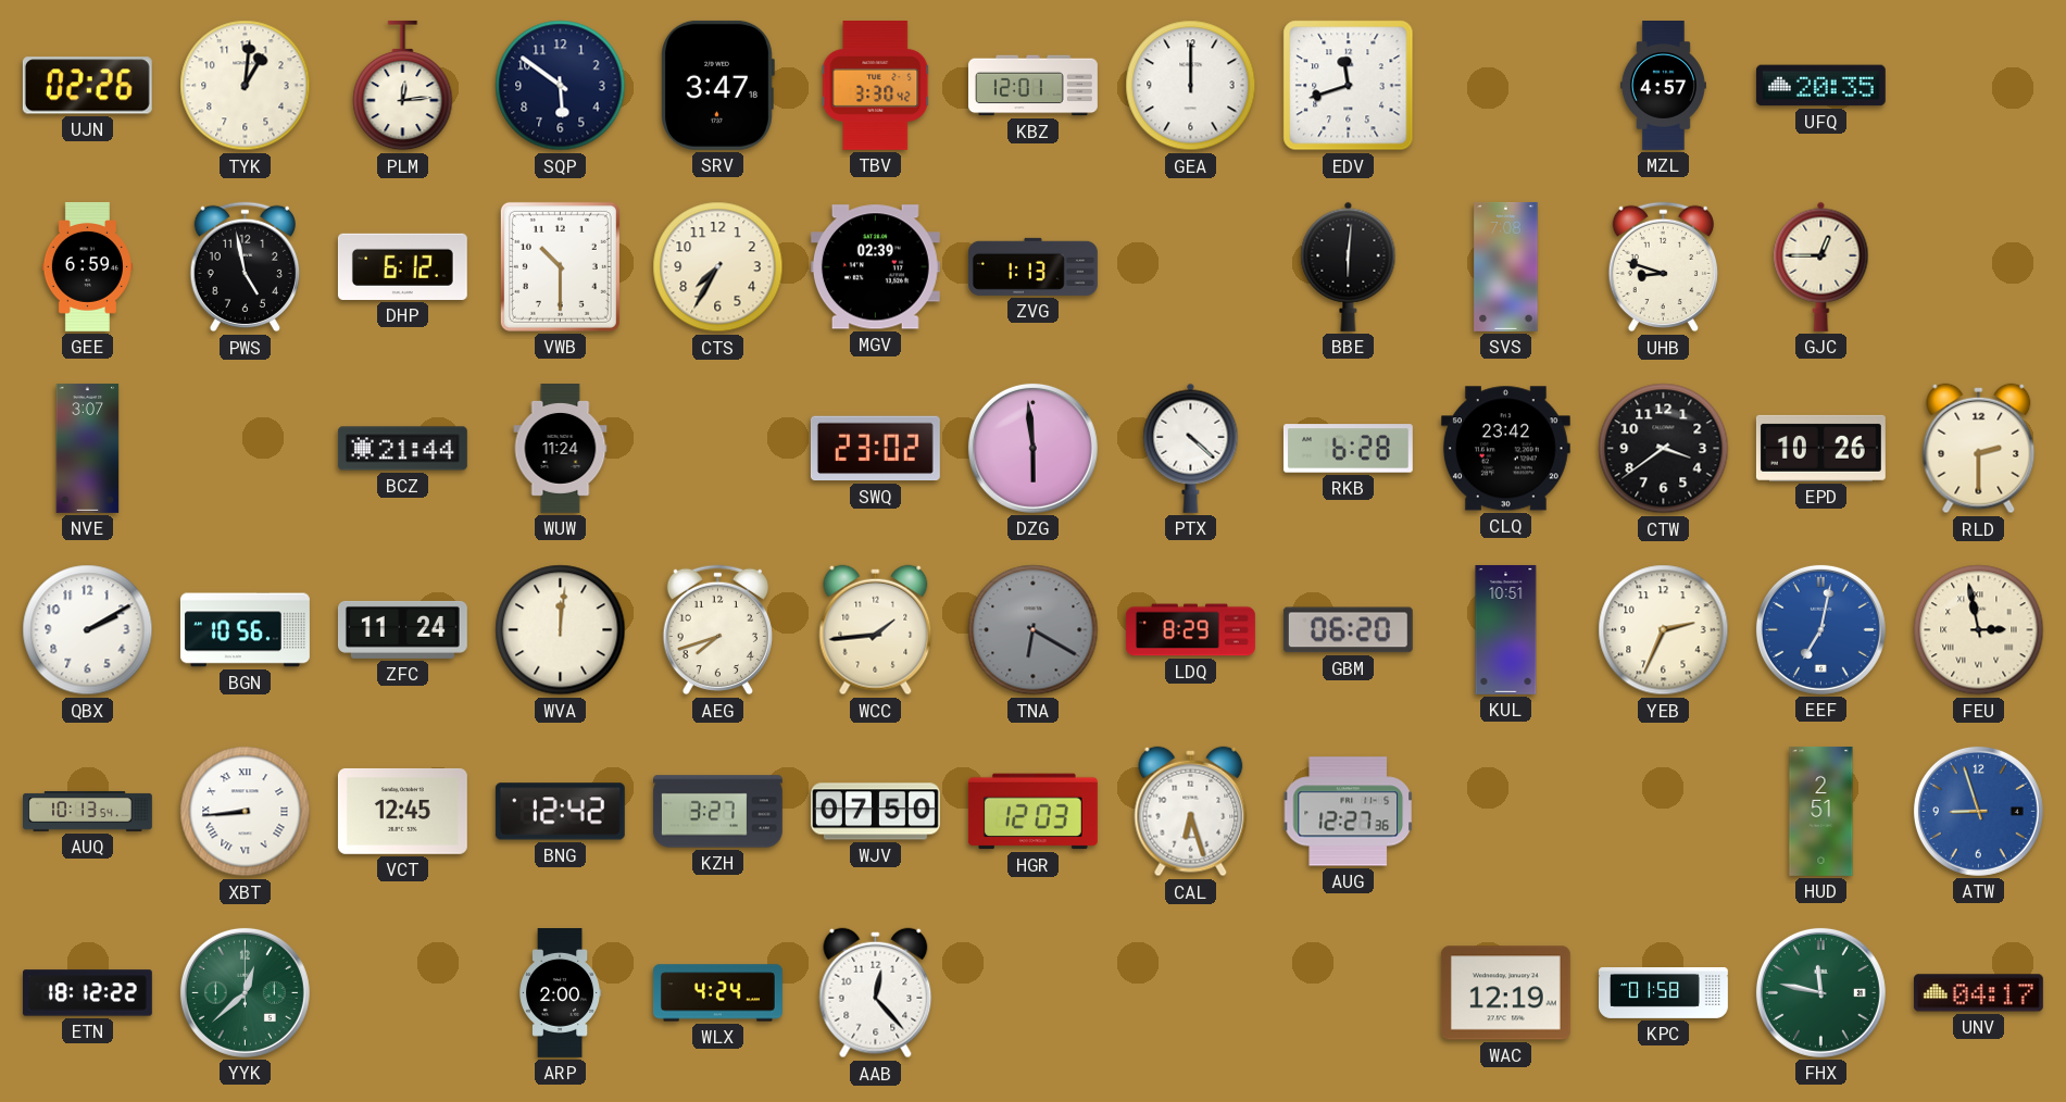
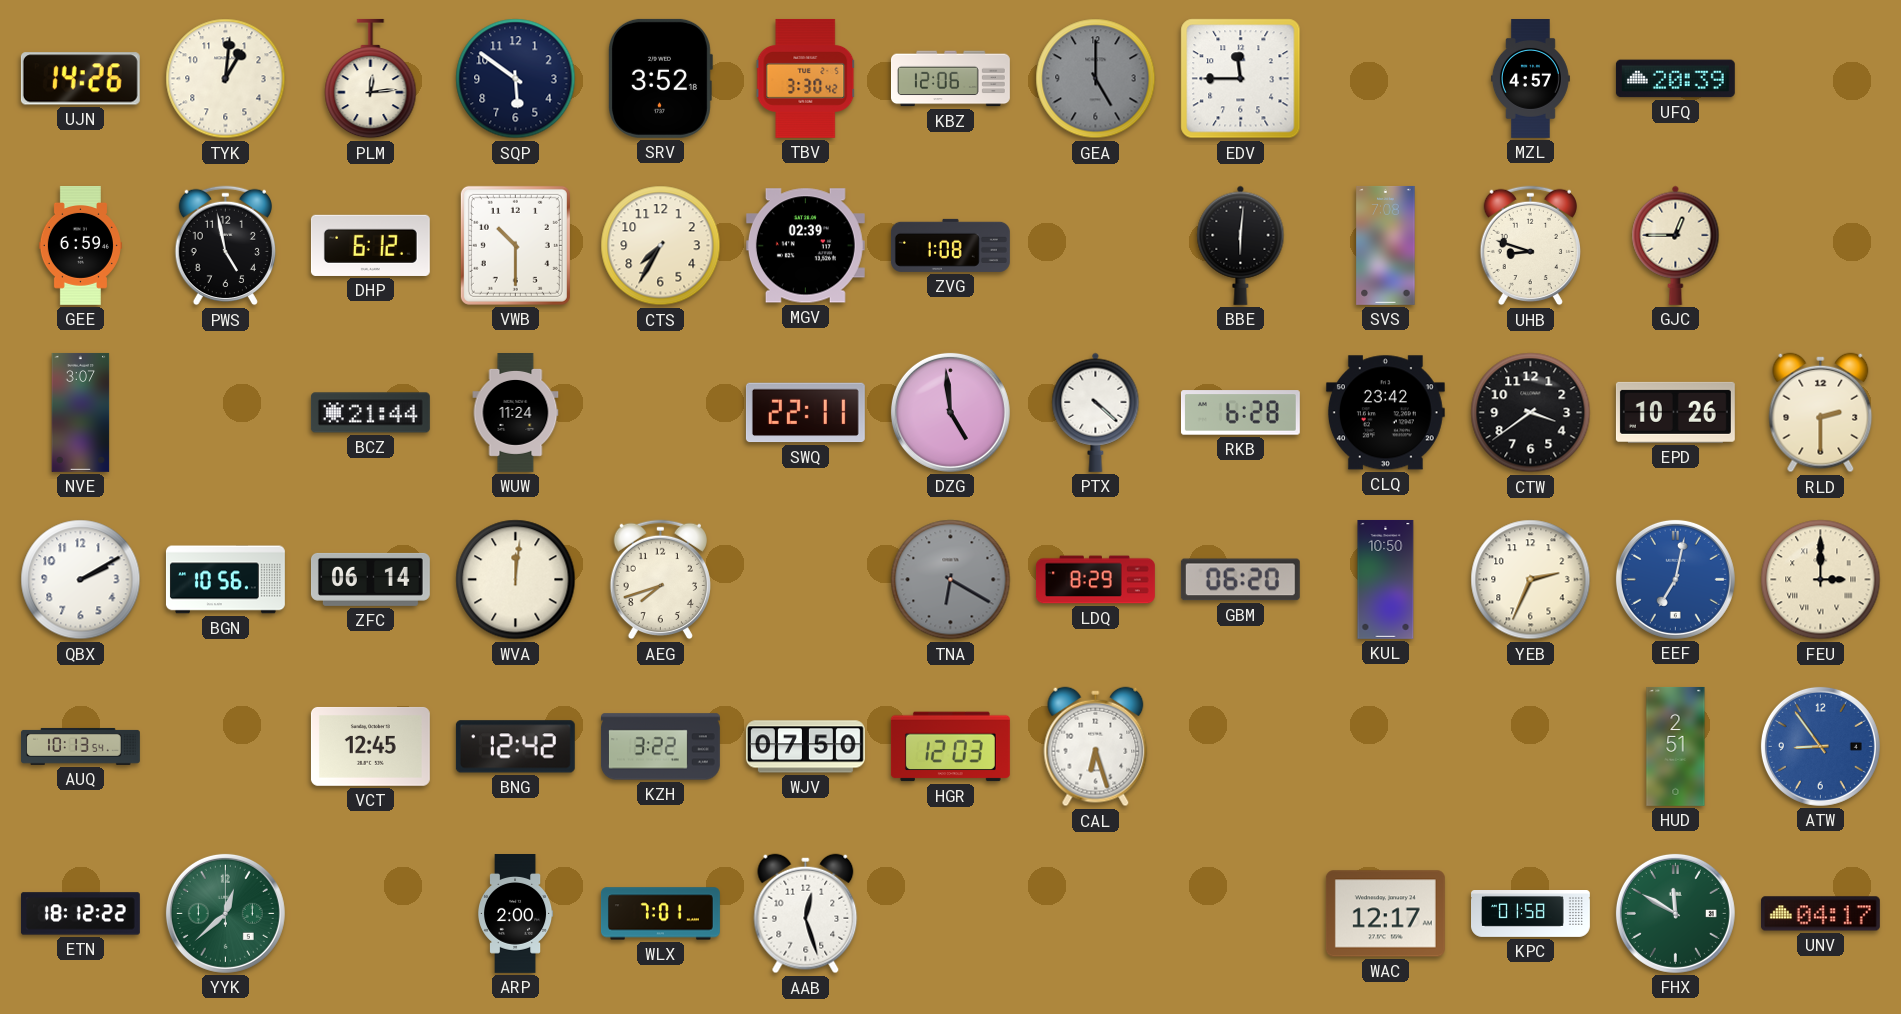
UJN: 02:26 -> 14:26 (80, 79)
SRV: 3:47 -> 3:52 (660, 78)
KBZ: 12:01 -> 12:06 (950, 79)
GEA: 12:00 -> 5:00 (1096, 79)
GEA dial: white -> grey (1096, 79)
EDV: 11:42 -> 11:45 (1241, 79)
UFQ: 20:35 -> 20:39 (1675, 79)
ZVG: 1:13 -> 1:08 (950, 245)
SWQ: 23:02 -> 22:11 (805, 413)
DZG: 5:59 -> 4:59 (950, 412)
ZFC: 11:24 -> 06:14 (370, 579)
WCC: 1:44 -> none (876, 630)
KUL: 10:51 -> 10:50 (1386, 579)
FEU: 2:58 -> 3:00 (1821, 580)
XBT: 8:44 -> none (246, 812)
KZH: 3:27 -> 3:22 (660, 747)
AUG: 12:27 -> none (1349, 812)
ATW: 8:57 -> 8:54 (1820, 746)
WLX: 4:24 -> 7:01 (660, 914)
AAB: 12:23 -> 12:27 (806, 914)
WAC: 12:19 -> 12:17 (1385, 914)
FHX: 11:47 -> 11:50 (1675, 913)
